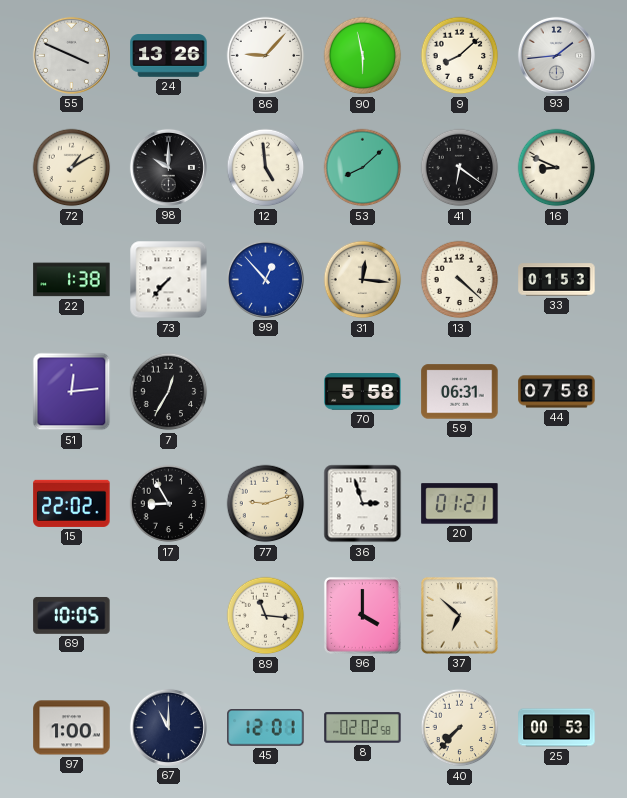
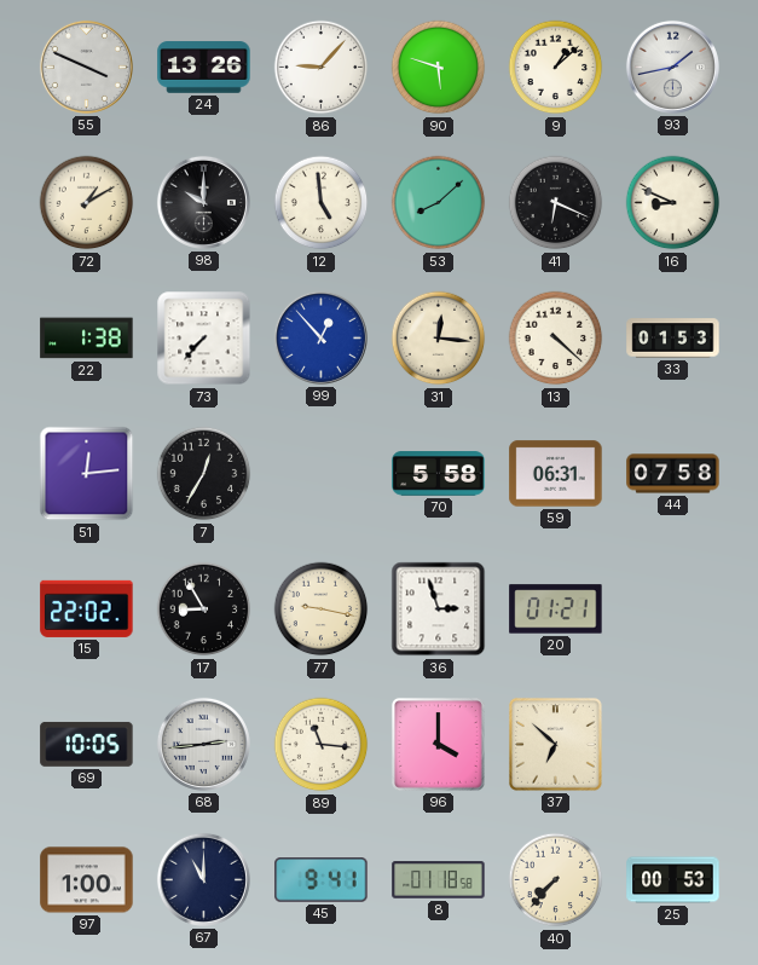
90: 5:58 -> 5:48 (439, 68)
9: 8:08 -> 1:08 (556, 68)
93: 1:44 -> 1:43 (672, 67)
41: 6:21 -> 6:19 (556, 203)
77: 9:12 -> 9:17 (322, 609)
68: none -> 2:44 (203, 744)
45: 12:01 -> 9:41 (322, 880)
8: 02:02 -> 01:18 (439, 880)
